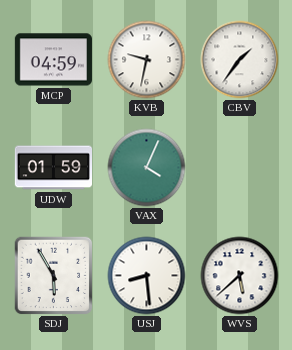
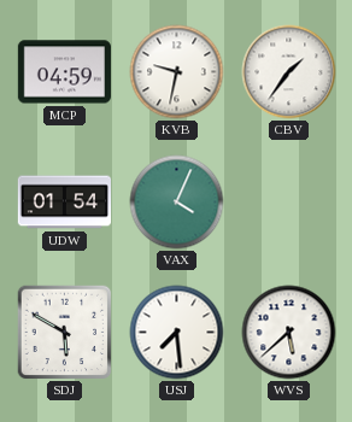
UDW: 01:59 -> 01:54 (64, 203)
SDJ: 5:55 -> 5:50 (65, 333)
USJ: 8:29 -> 7:29 (177, 333)
